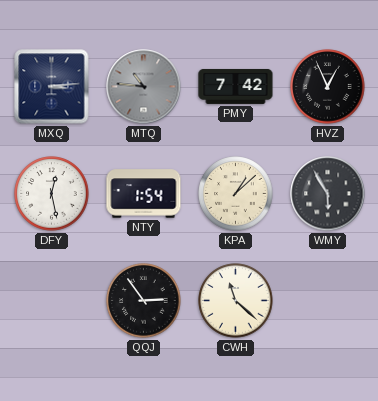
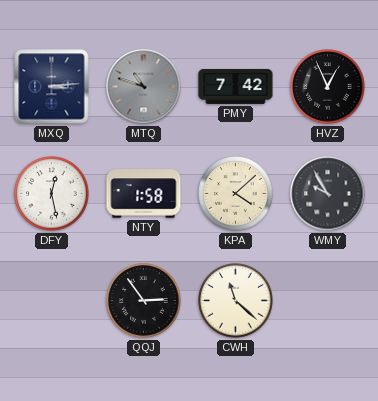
MTQ: 10:46 -> 10:48 (144, 87)
NTY: 1:54 -> 1:58 (144, 194)
KPA: 1:08 -> 4:08 (236, 194)
WMY: 5:55 -> 9:55 (328, 194)
